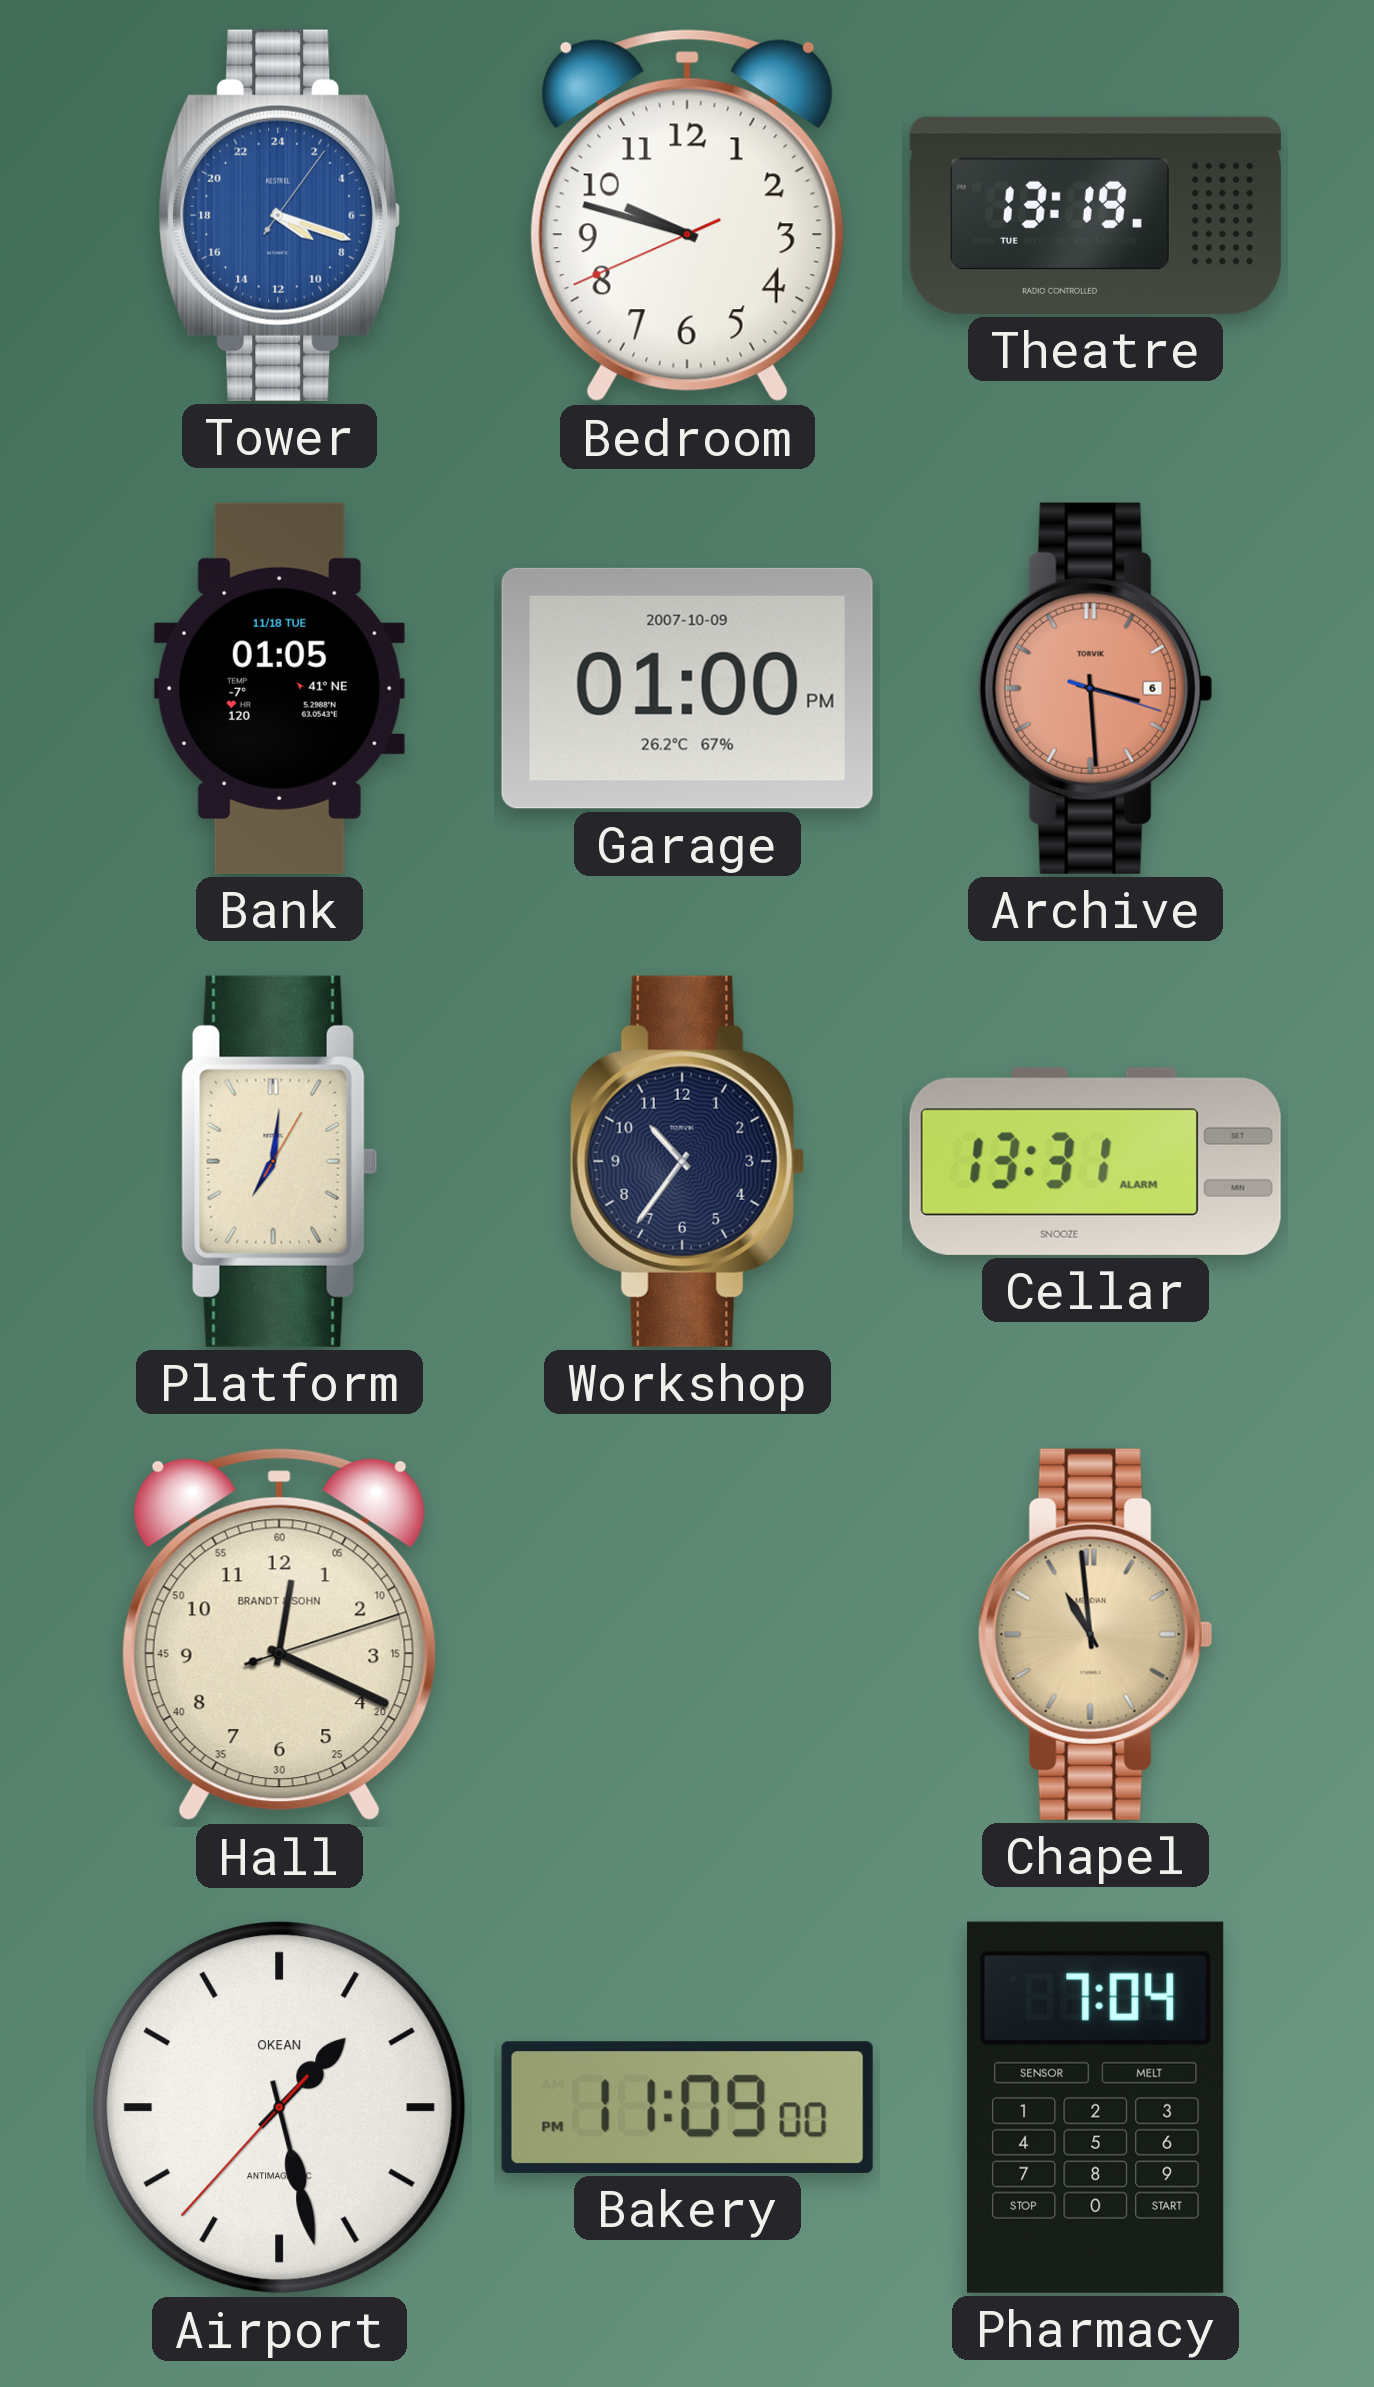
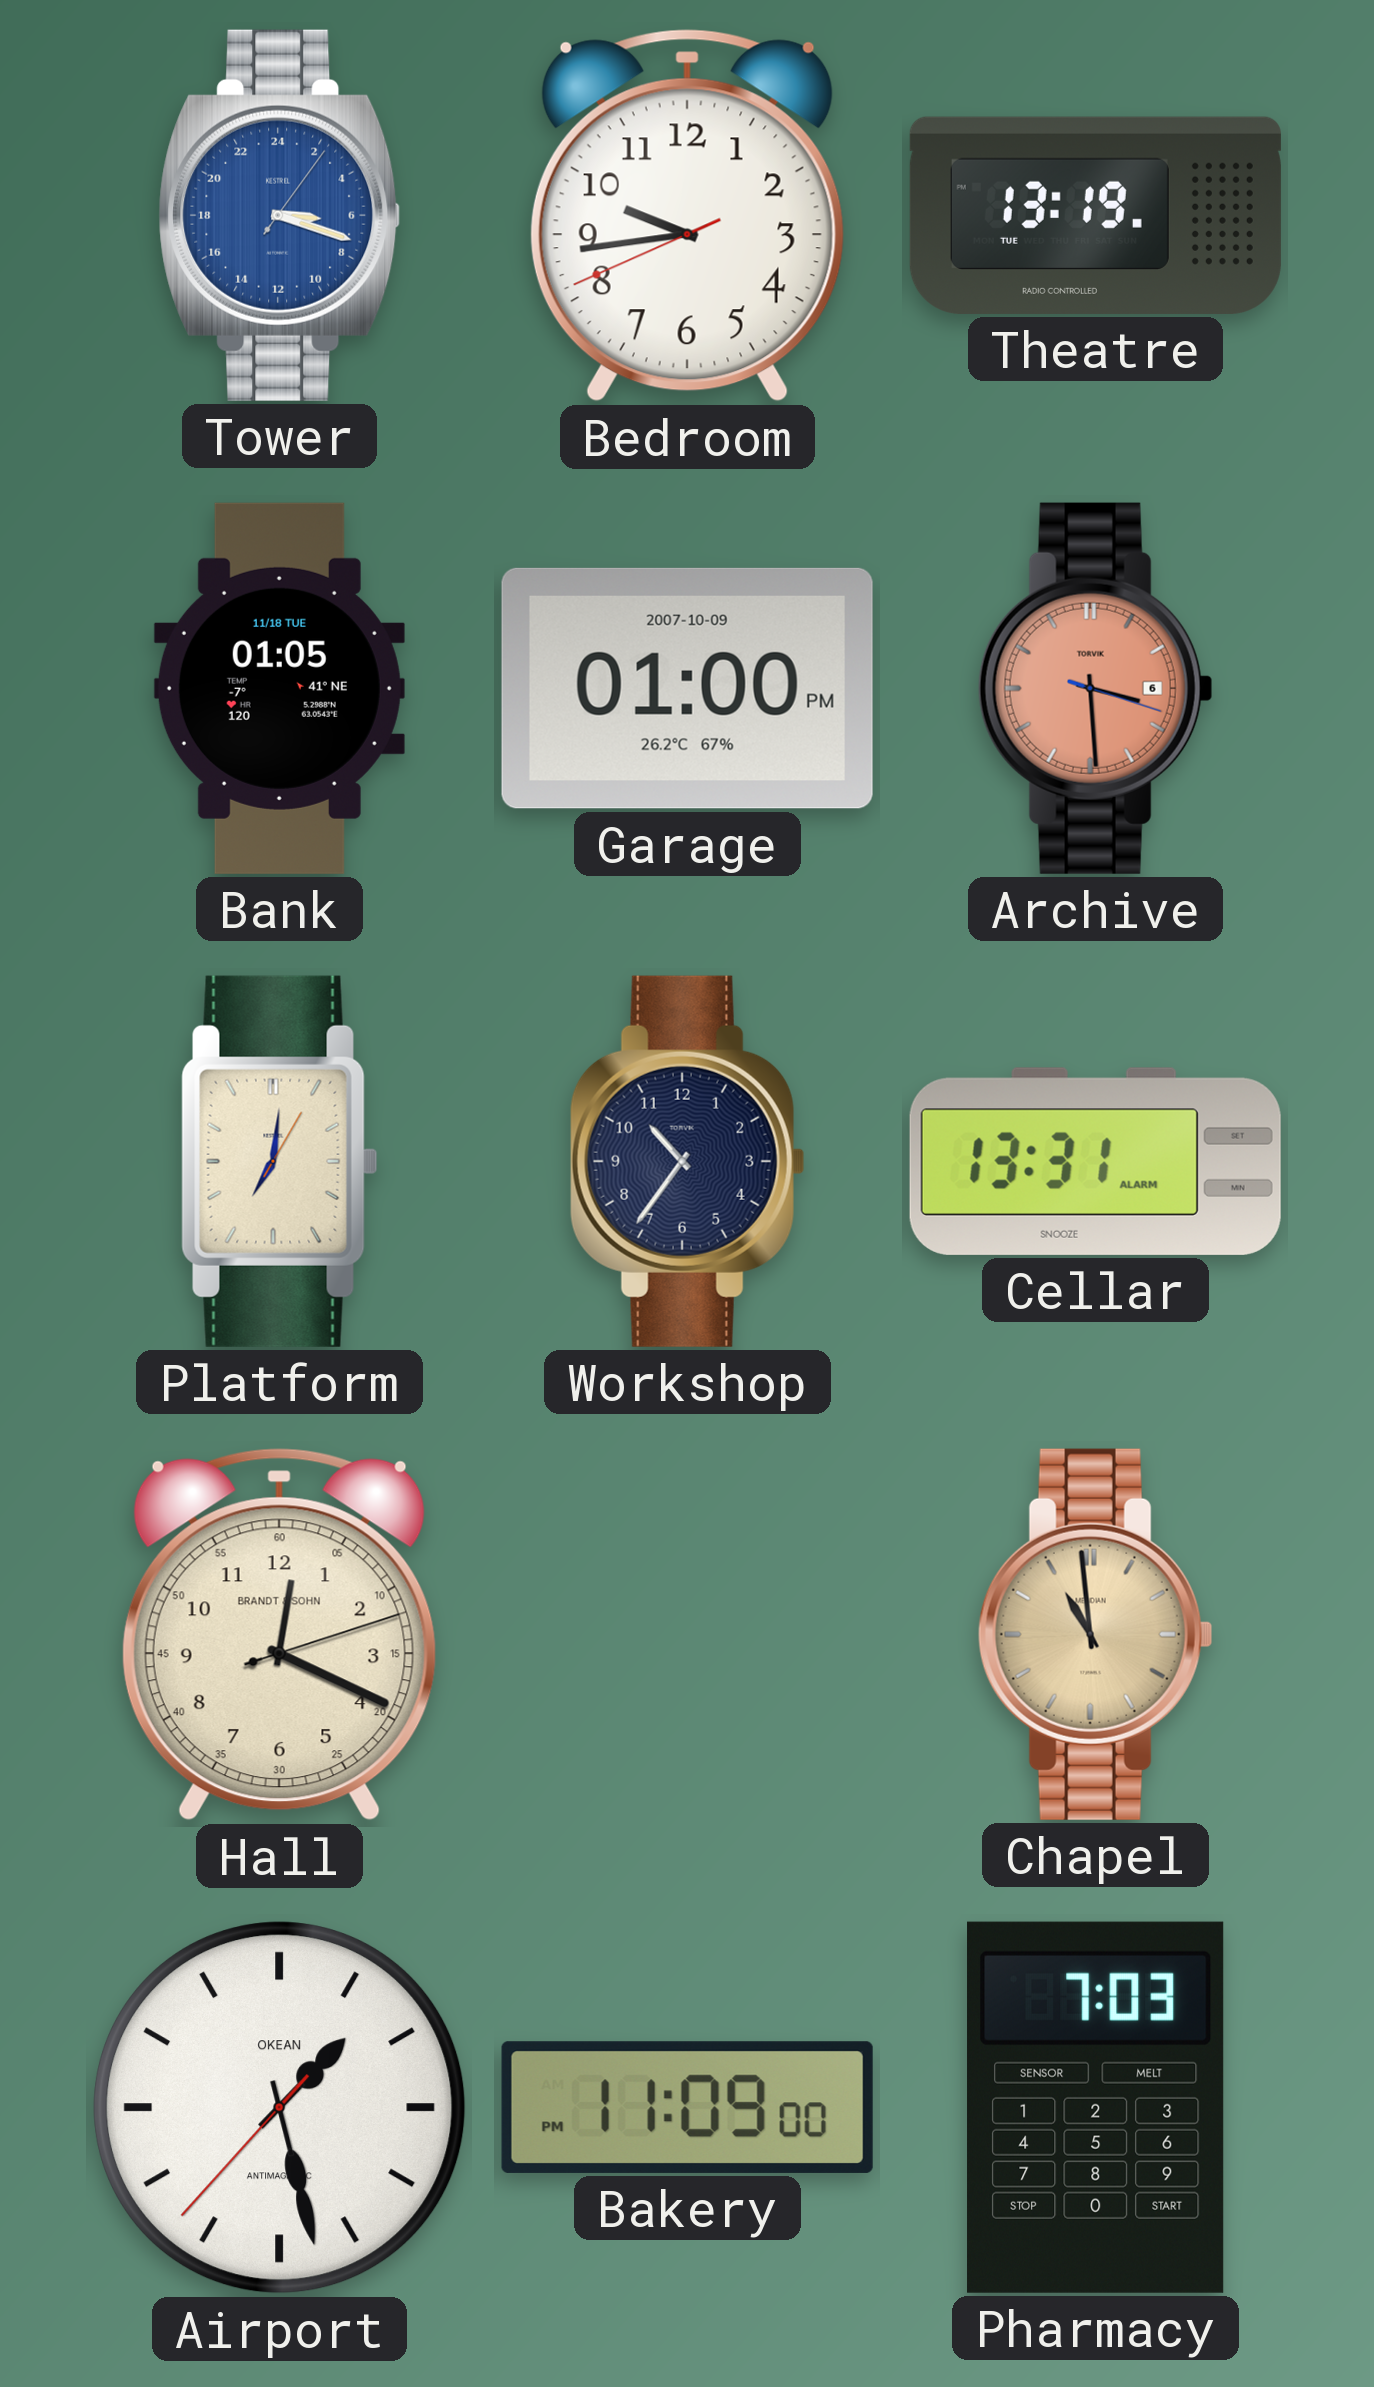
Tower: 8:18 -> 6:18 (280, 215)
Bedroom: 9:47 -> 9:43 (687, 216)
Pharmacy: 7:04 -> 7:03 (1096, 2107)
